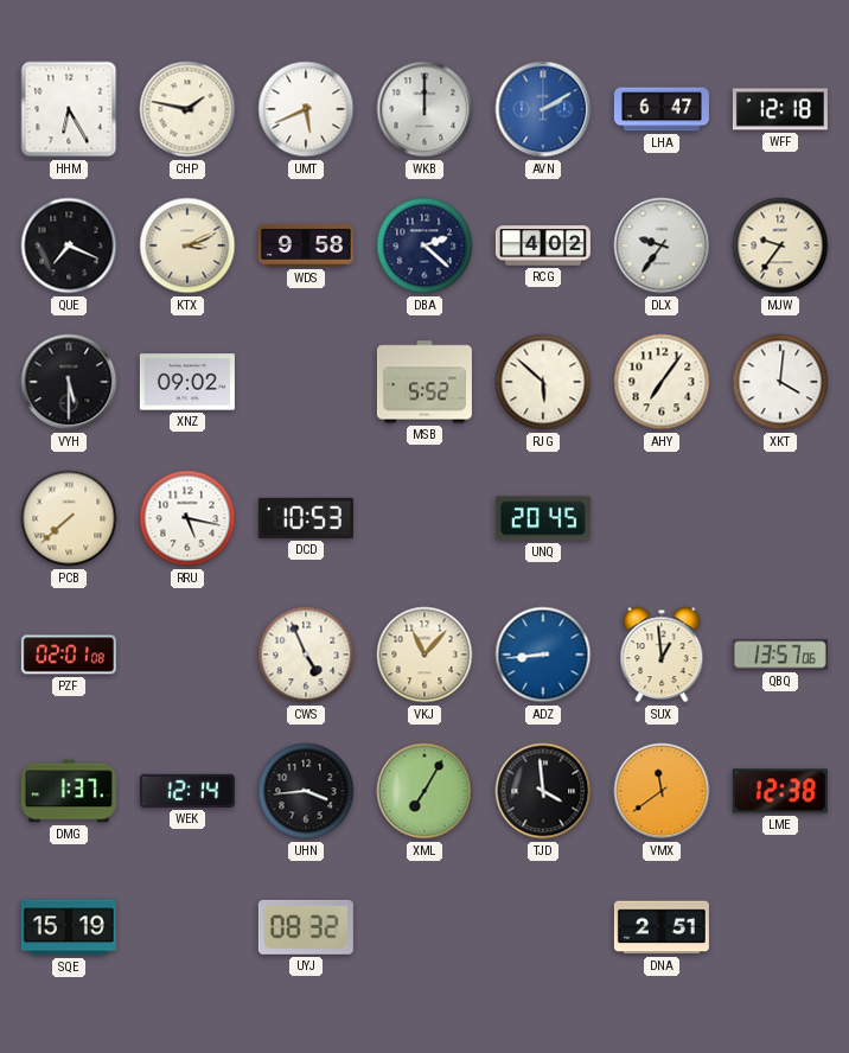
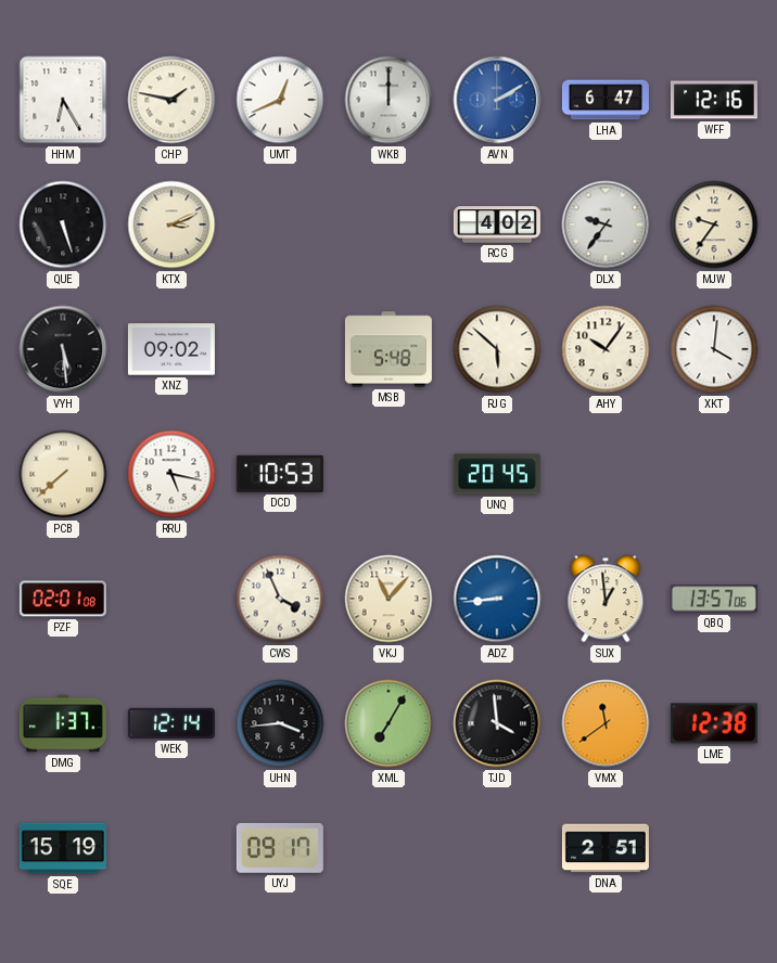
UMT: 5:41 -> 12:41 (280, 100)
WFF: 12:18 -> 12:16 (714, 100)
QUE: 7:19 -> 5:27 (63, 224)
WDS: 9:58 -> none (306, 245)
DBA: 2:22 -> none (425, 245)
VYH: 5:30 -> 5:29 (63, 349)
MSB: 5:52 -> 5:48 (389, 349)
AHY: 7:06 -> 10:06 (606, 349)
CWS: 4:56 -> 3:56 (280, 599)
UYJ: 08:32 -> 09:17 (280, 848)
